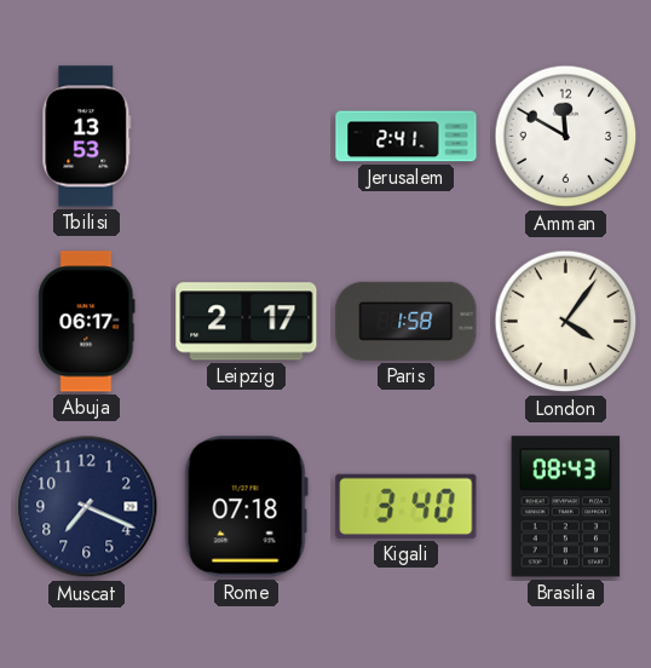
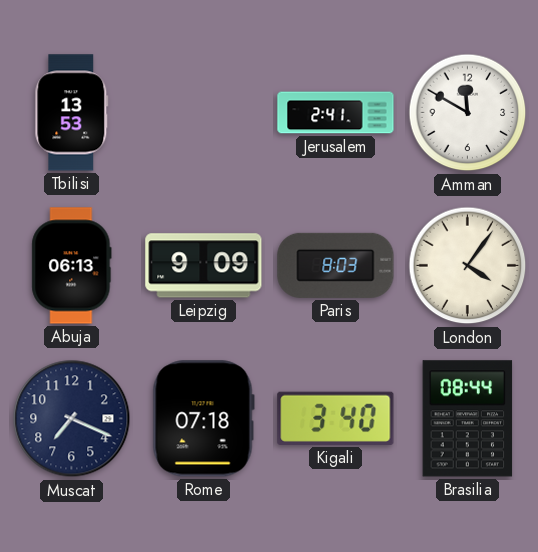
Abuja: 06:17 -> 06:13 (72, 266)
Leipzig: 2:17 -> 9:09 (204, 266)
Paris: 1:58 -> 8:03 (336, 265)
Brasilia: 08:43 -> 08:44 (468, 419)
